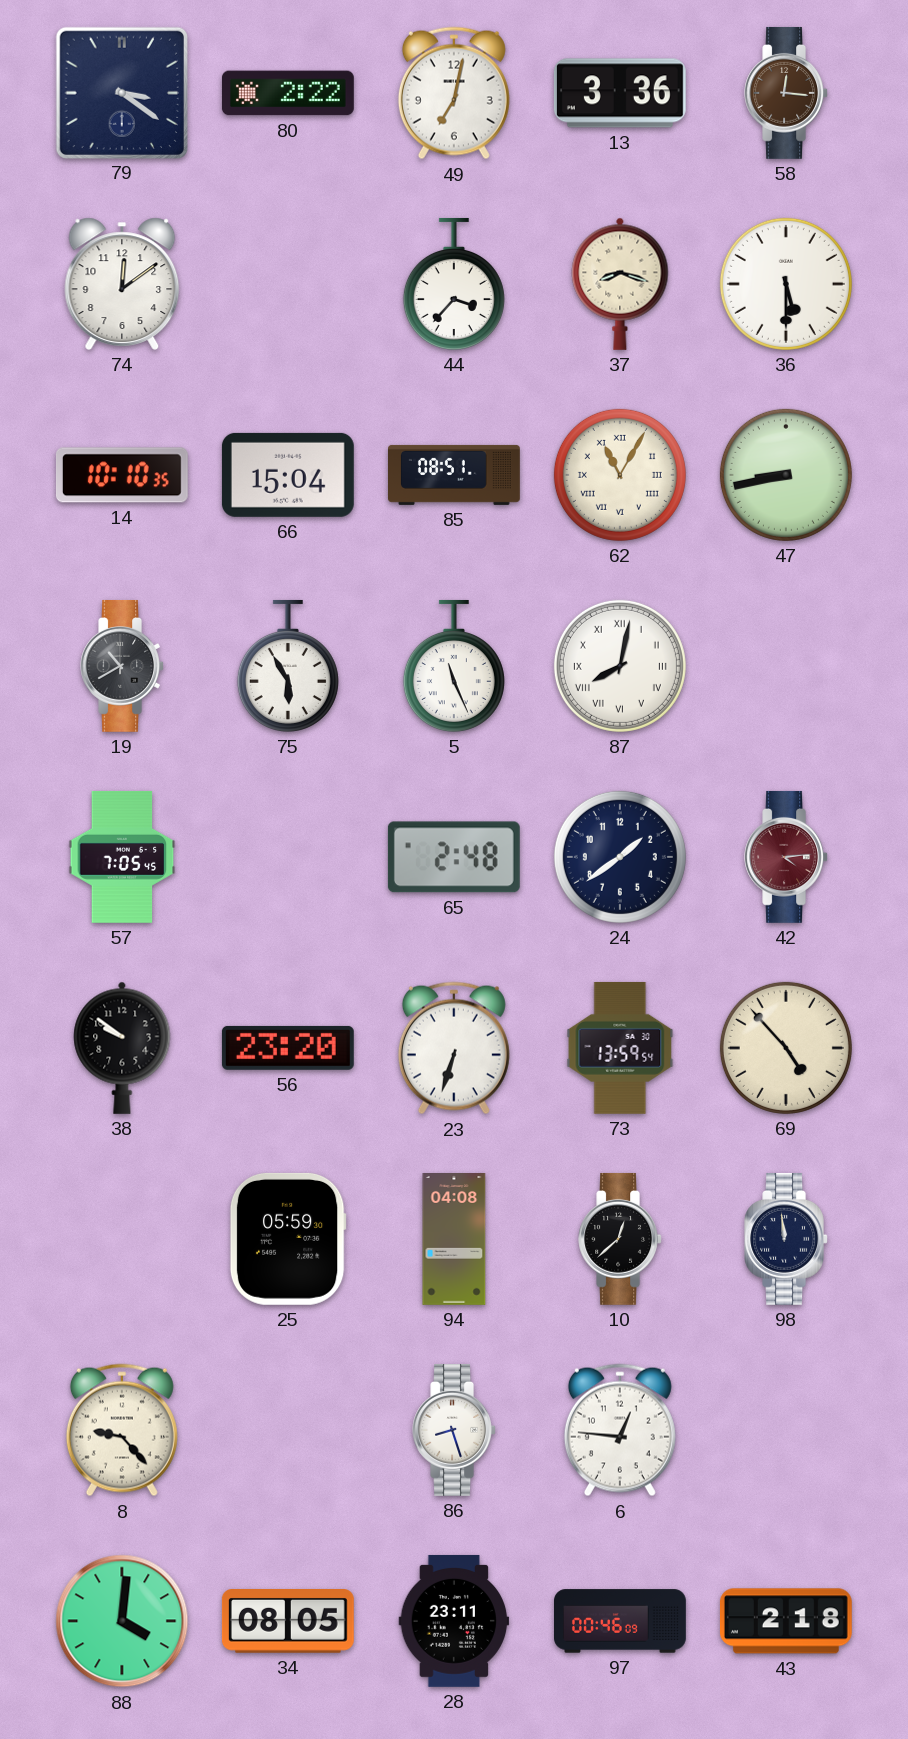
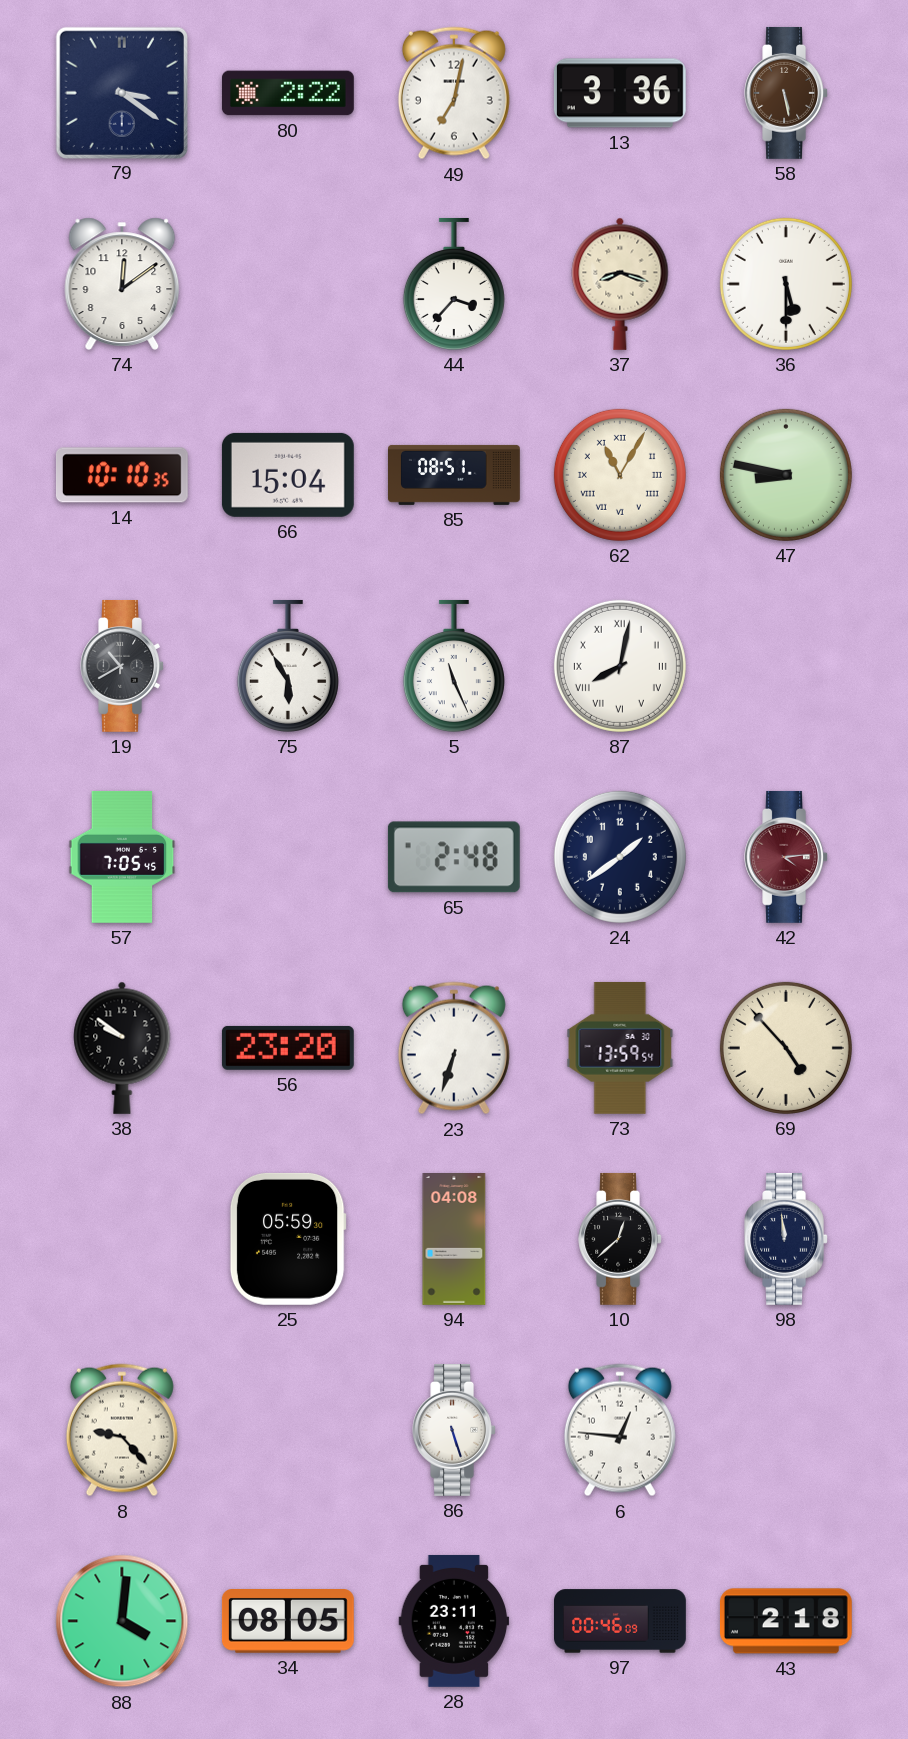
58: 12:16 -> 5:28 (786, 93)
47: 8:43 -> 8:47 (786, 475)
86: 8:27 -> 5:27 (454, 1430)
